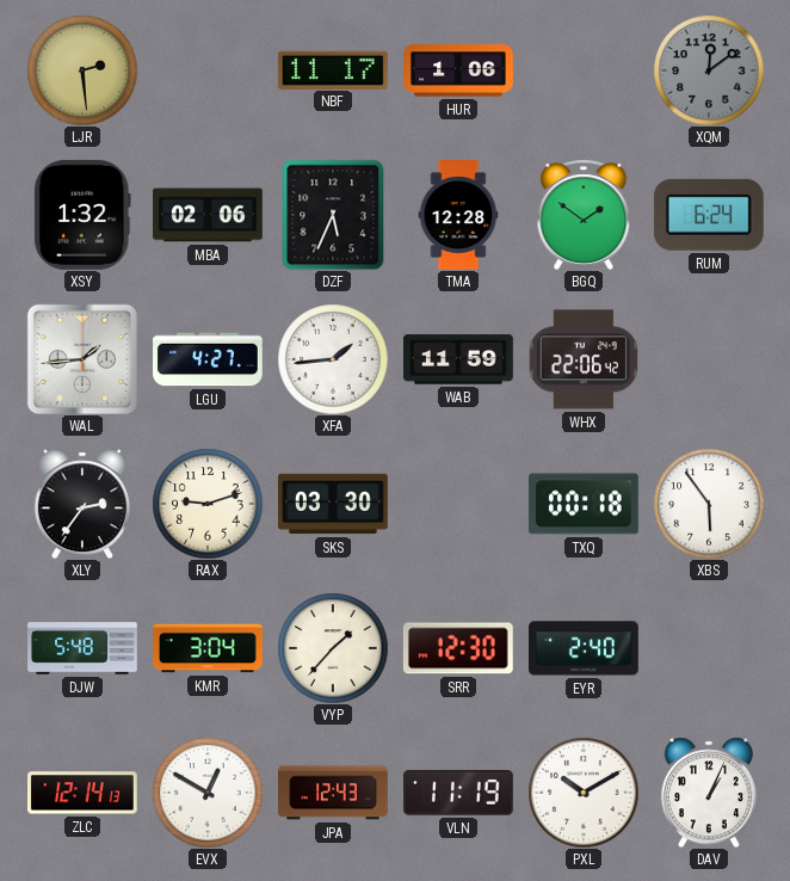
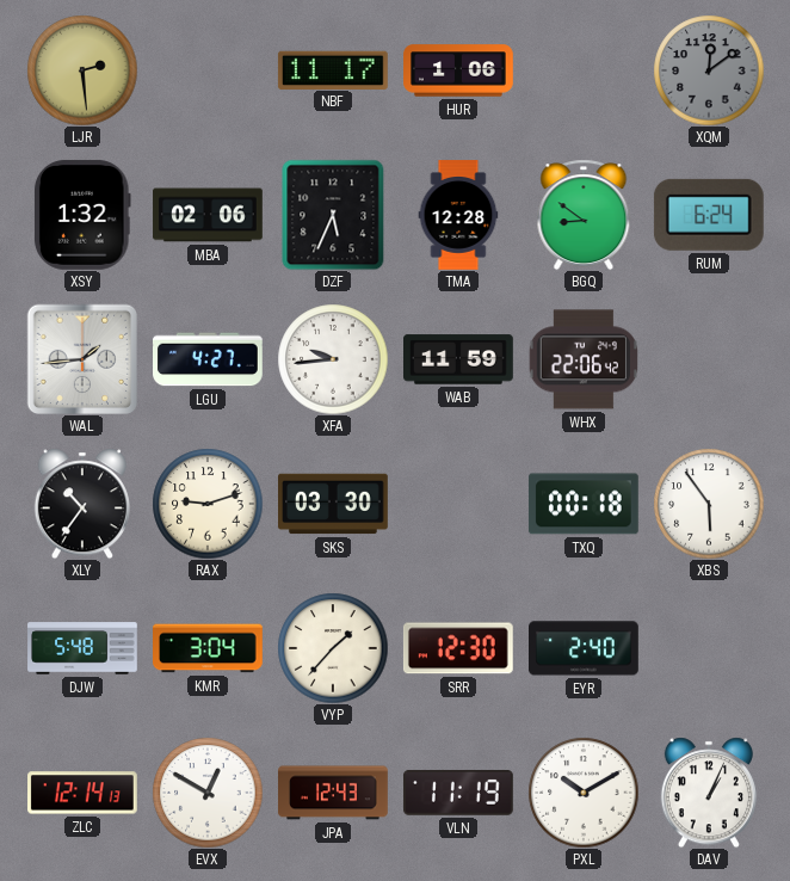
BGQ: 1:51 -> 8:51 (584, 215)
XFA: 1:44 -> 9:44 (333, 359)
XLY: 2:36 -> 10:36 (82, 504)
